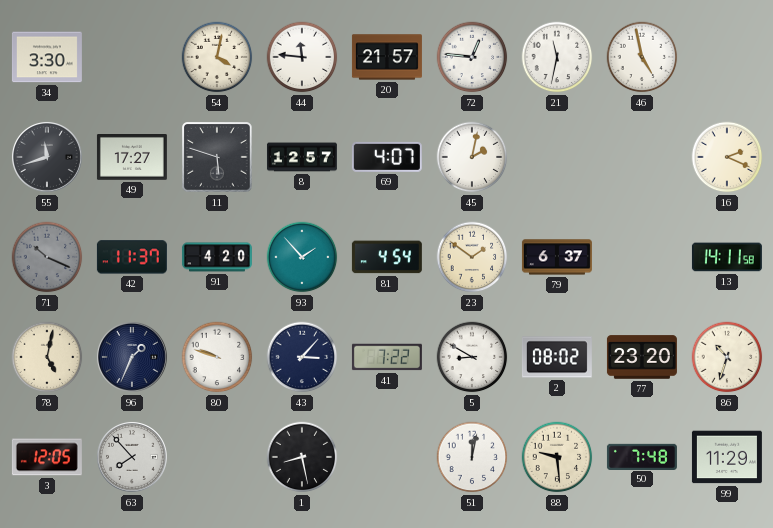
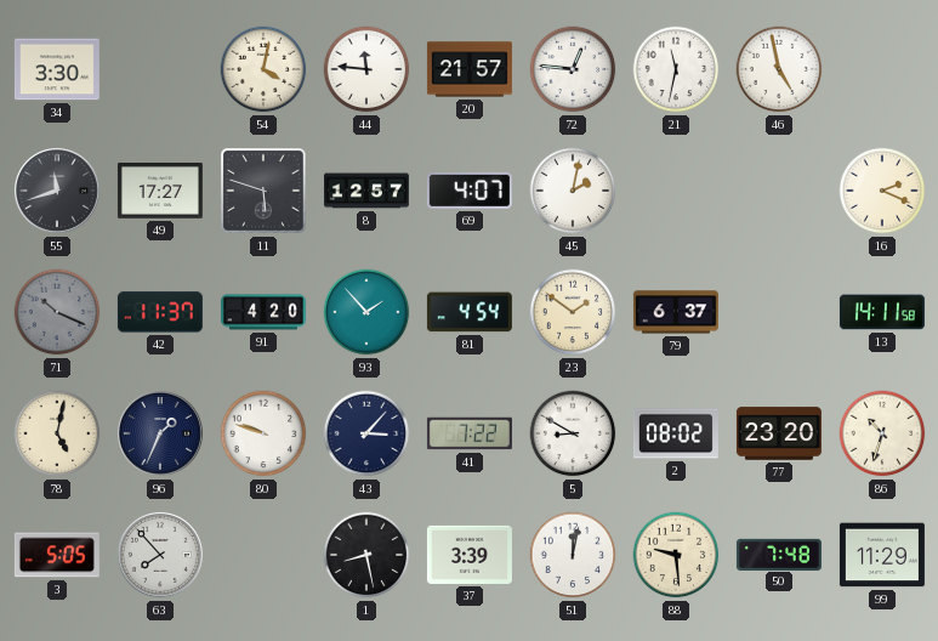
3: 12:05 -> 5:05 (57, 555)
37: none -> 3:39 (470, 555)
